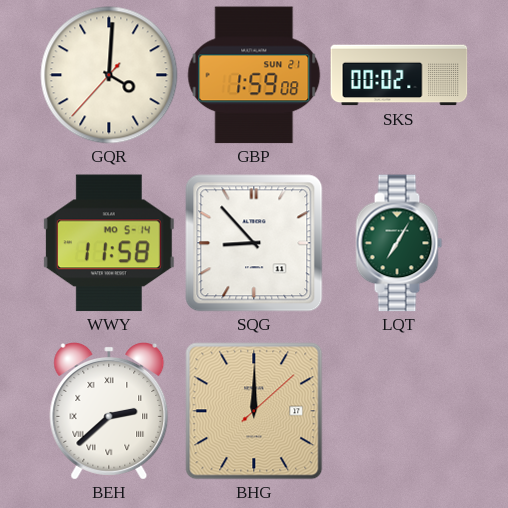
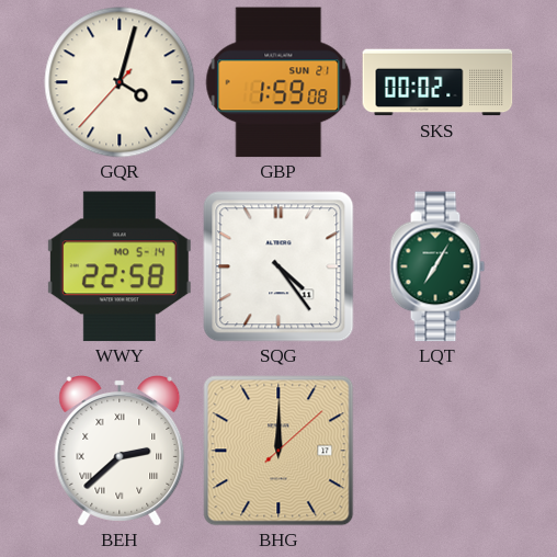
GQR: 4:00 -> 4:02 (120, 82)
WWY: 11:58 -> 22:58 (120, 266)
SQG: 8:53 -> 4:24 (278, 266)
